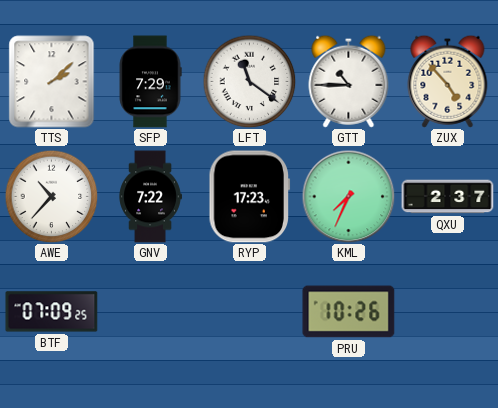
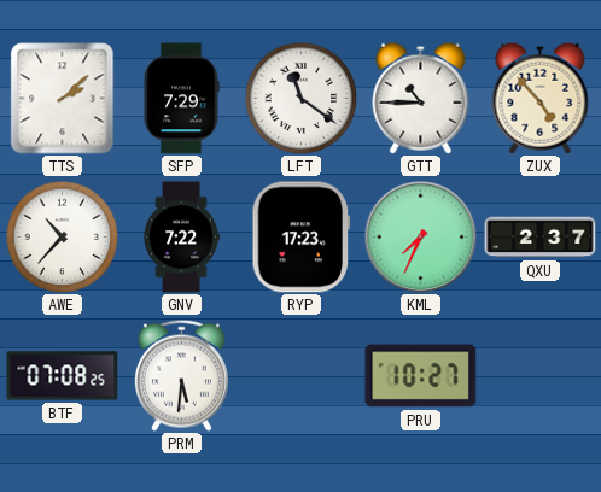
BTF: 07:09 -> 07:08 (63, 376)
PRM: none -> 5:31 (181, 375)
PRU: 10:26 -> 10:27 (421, 376)
